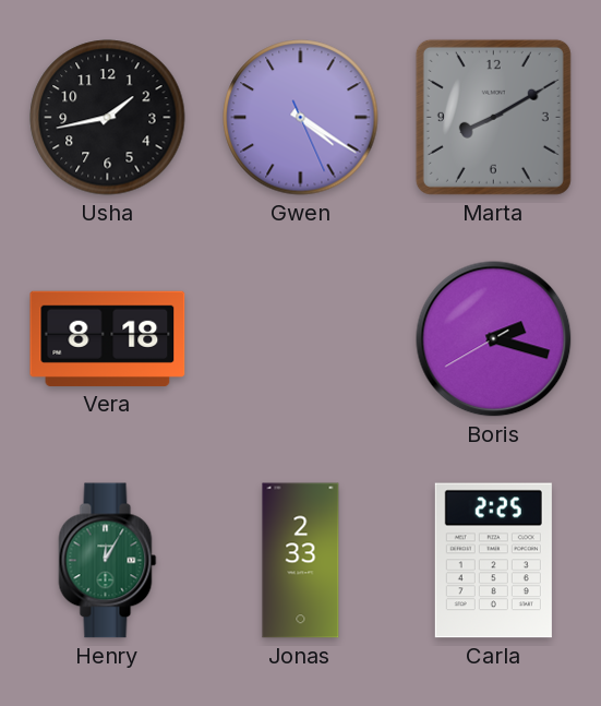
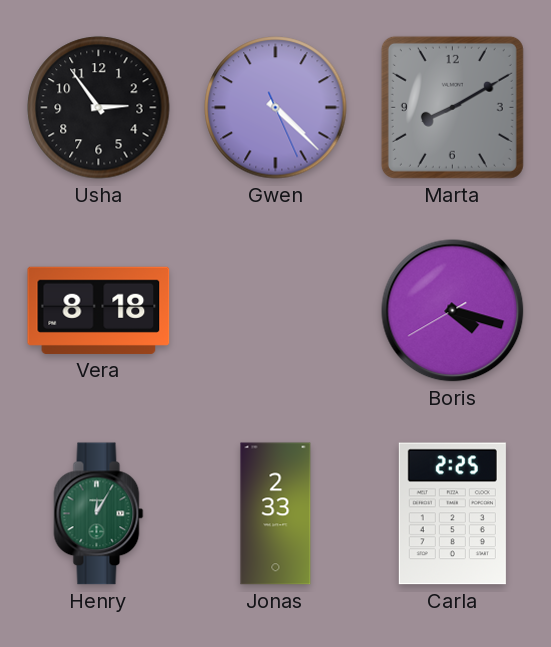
Usha: 1:43 -> 2:54 (99, 108)
Gwen: 4:20 -> 4:22 (276, 108)
Boris: 2:17 -> 4:17 (453, 311)
